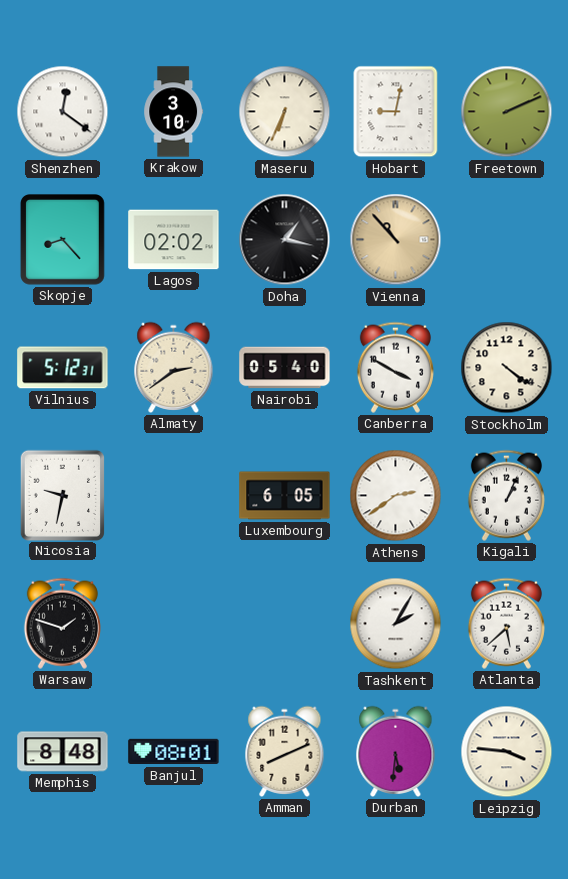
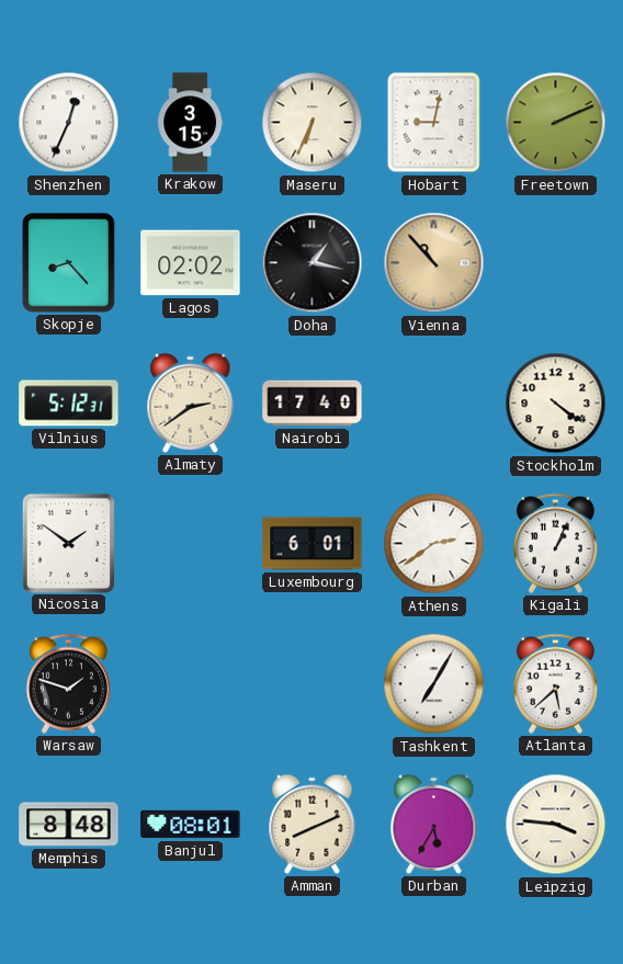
Shenzhen: 12:21 -> 12:34 (69, 123)
Krakow: 3:10 -> 3:15 (191, 123)
Nairobi: 05:40 -> 17:40 (313, 404)
Canberra: 3:50 -> none (395, 367)
Nicosia: 9:32 -> 1:51 (68, 543)
Luxembourg: 6:05 -> 6:01 (313, 544)
Tashkent: 2:05 -> 7:05 (434, 684)
Durban: 5:31 -> 5:35 (434, 824)
